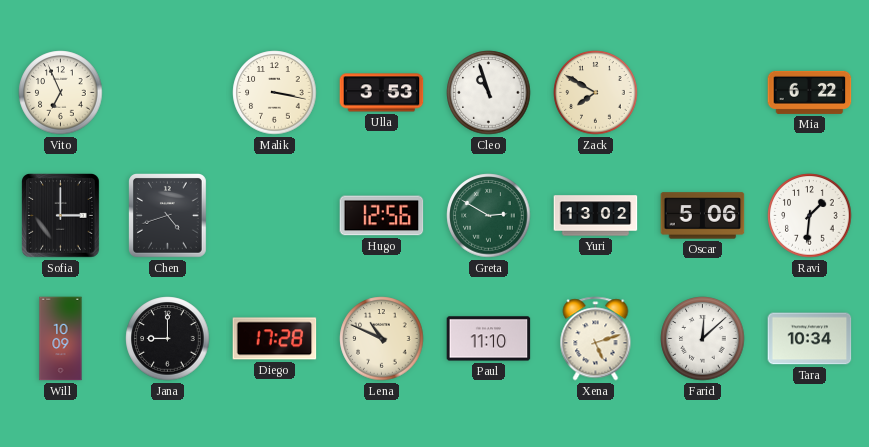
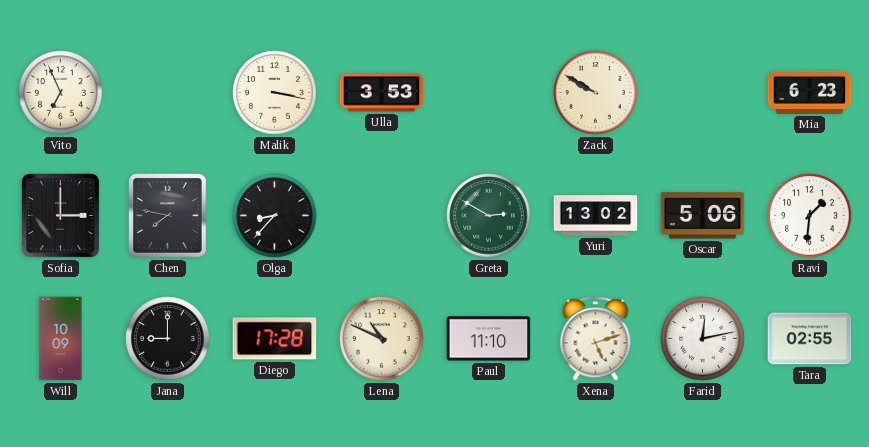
Cleo: 10:57 -> none (489, 93)
Zack: 7:50 -> 9:50 (596, 93)
Mia: 6:22 -> 6:23 (810, 92)
Chen: 4:42 -> 7:47 (168, 216)
Olga: none -> 8:37 (275, 216)
Hugo: 12:56 -> none (382, 216)
Farid: 12:08 -> 12:13 (703, 339)
Tara: 10:34 -> 02:55 (810, 339)
